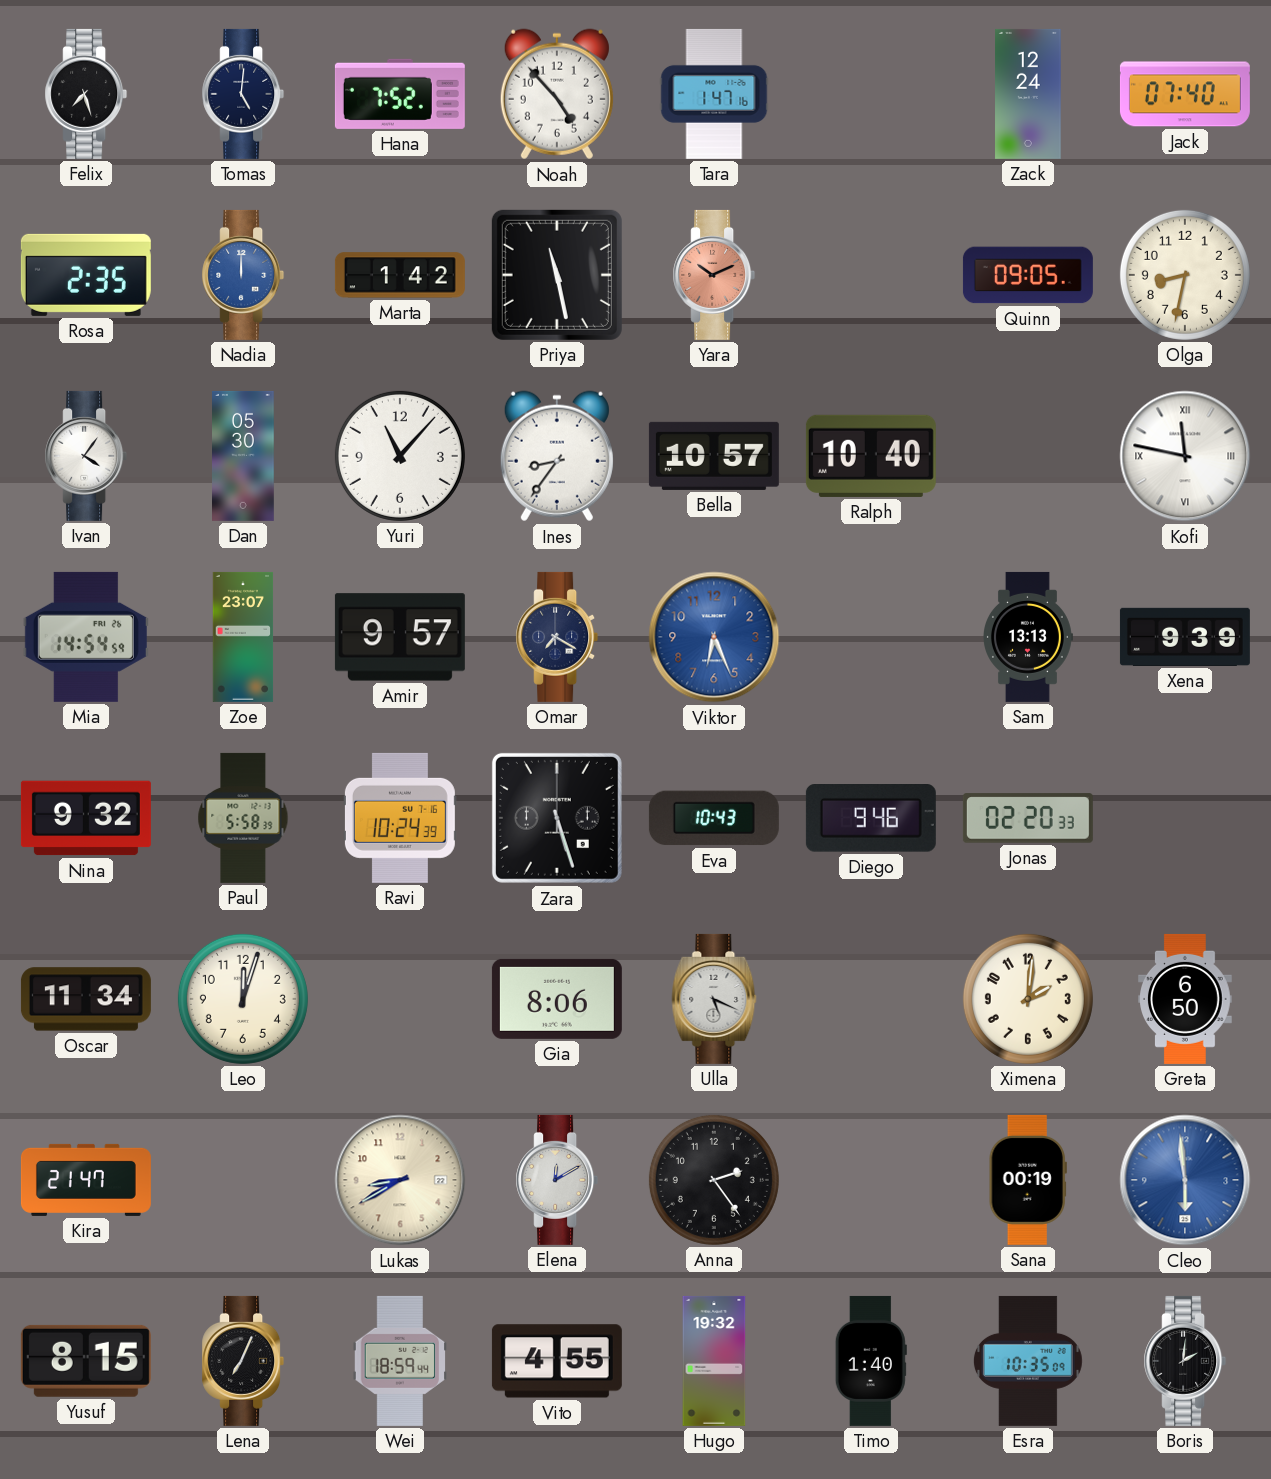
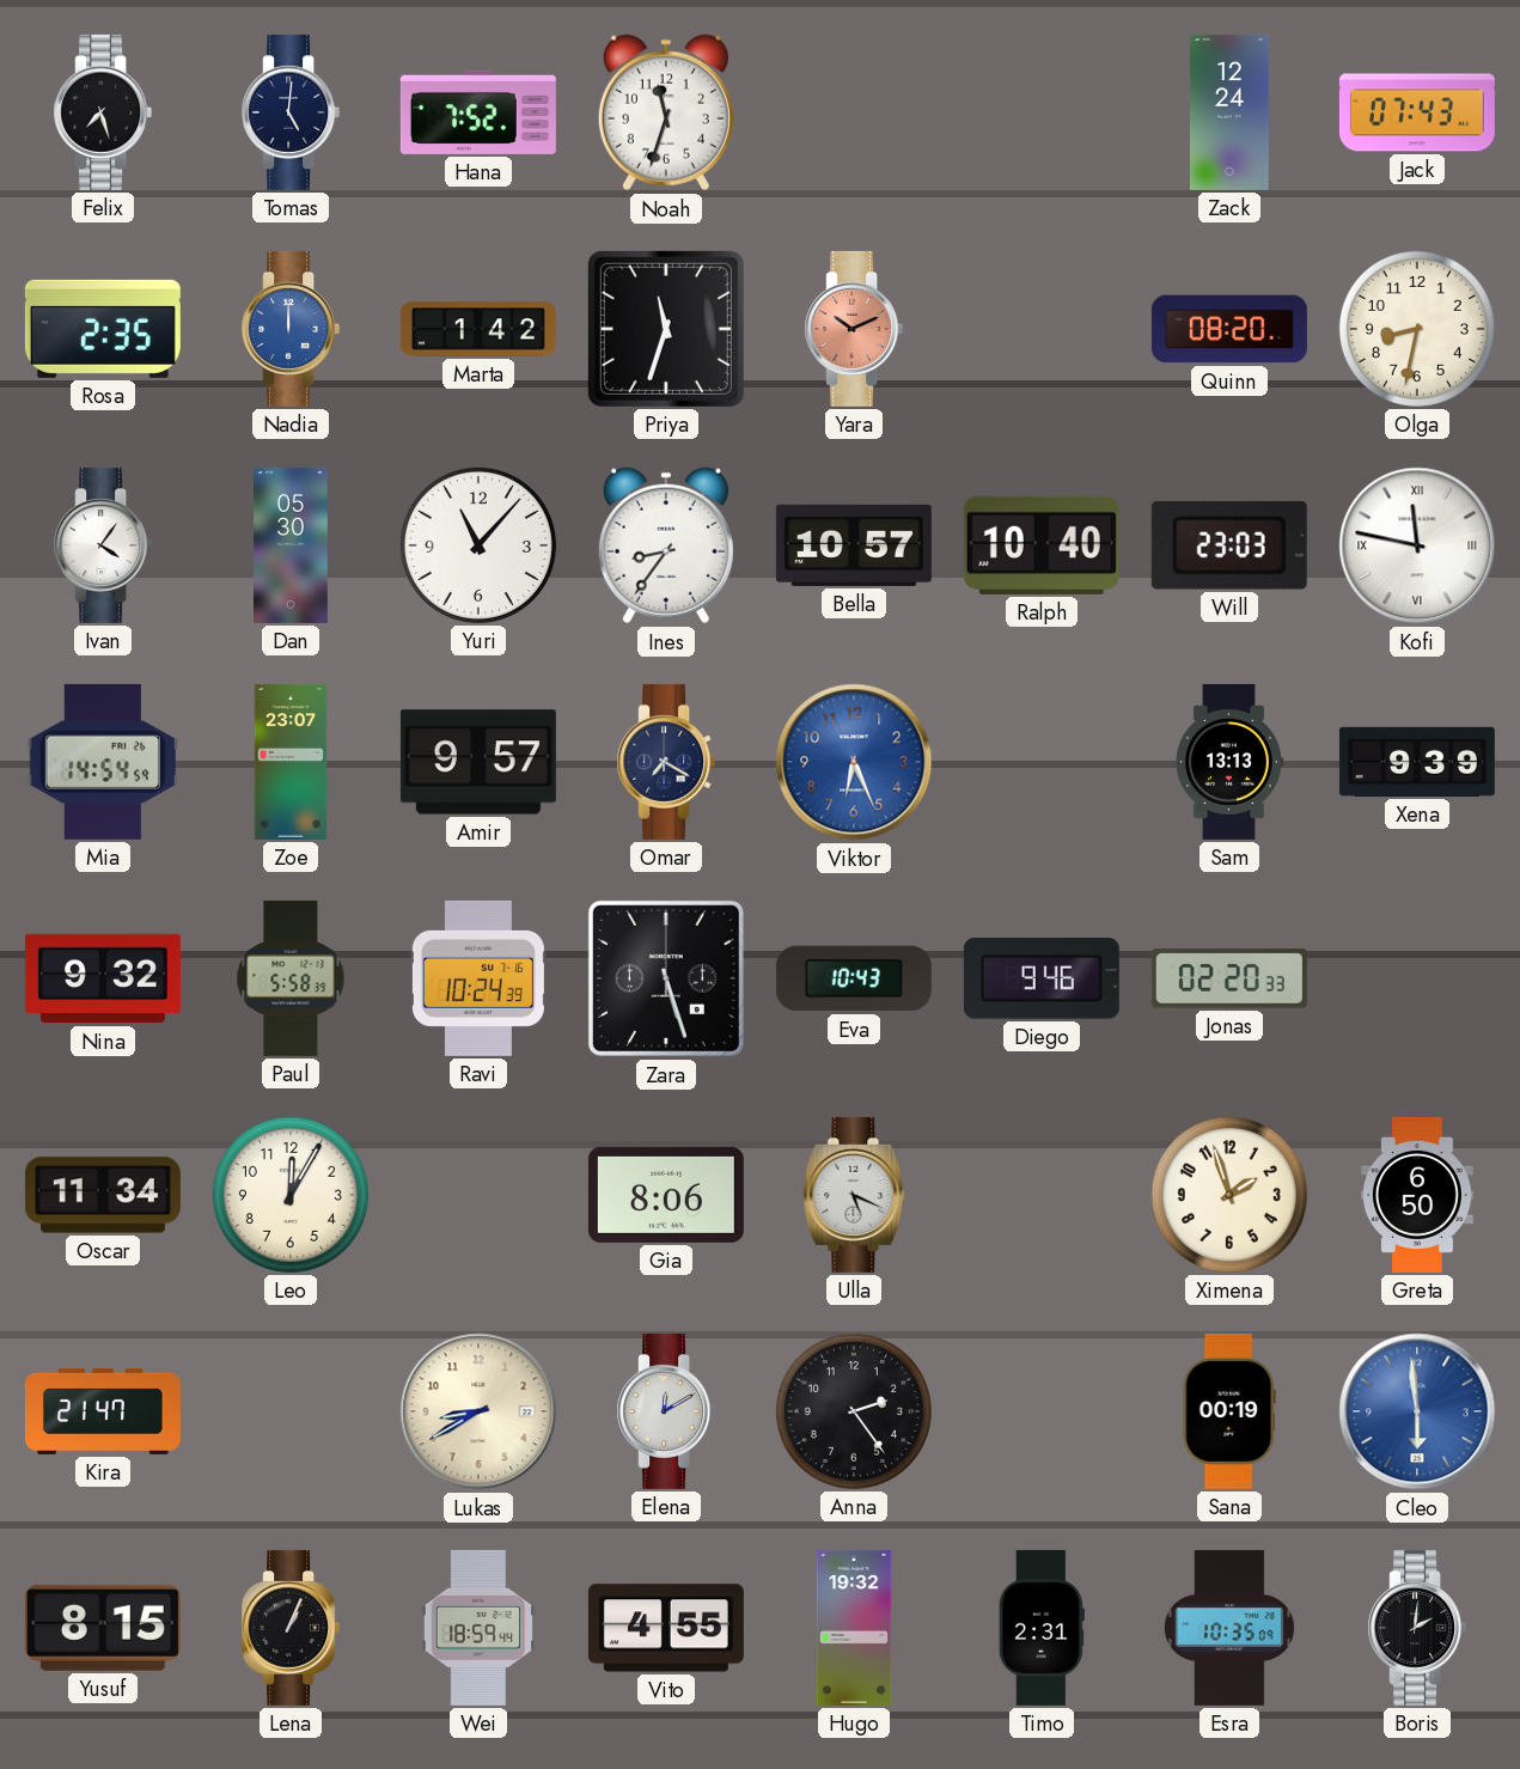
Noah: 4:53 -> 11:33 (666, 112)
Tara: 1:47 -> none (714, 94)
Jack: 07:40 -> 07:43 (1417, 112)
Priya: 11:28 -> 11:33 (666, 329)
Quinn: 09:05 -> 08:20 (1229, 329)
Will: none -> 23:03 (1229, 545)
Leo: 12:03 -> 12:05 (291, 1195)
Ximena: 2:01 -> 1:57 (1229, 1195)
Lena: 7:04 -> 1:04 (291, 1628)
Timo: 1:40 -> 2:31 (1042, 1628)
